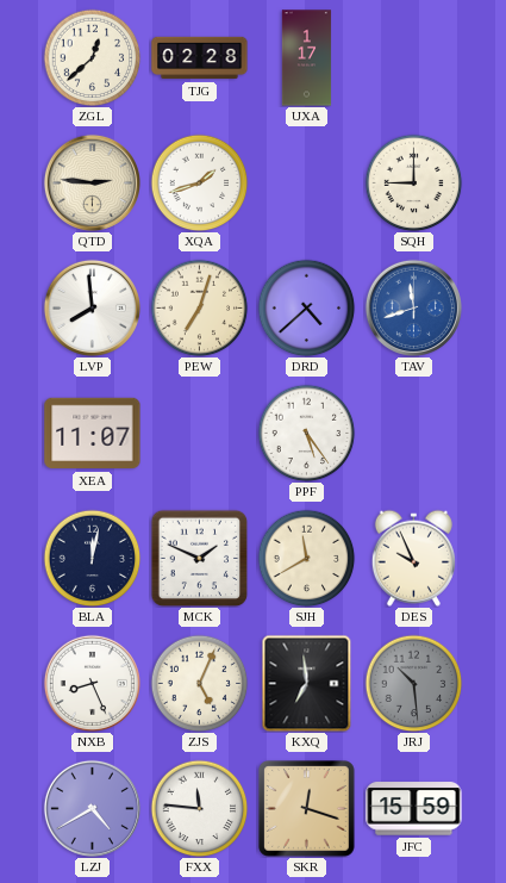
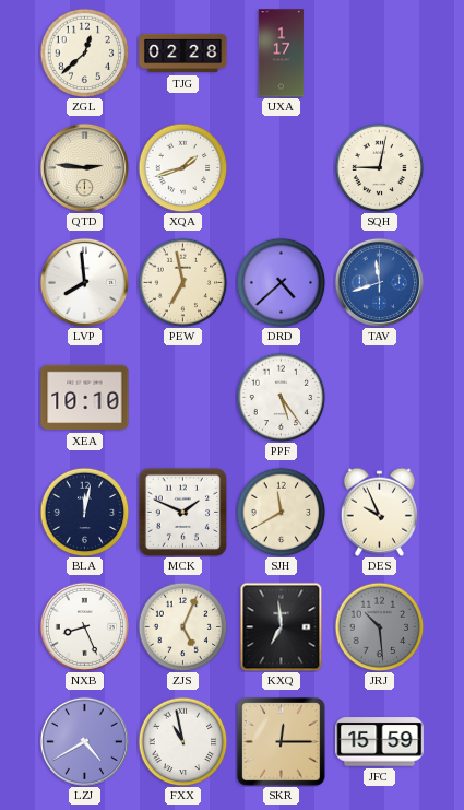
SQH: 9:00 -> 9:02 (379, 167)
PEW: 7:03 -> 6:58 (182, 282)
XEA: 11:07 -> 10:10 (85, 398)
FXX: 11:46 -> 10:58 (182, 741)
SKR: 12:18 -> 12:15 (281, 741)
